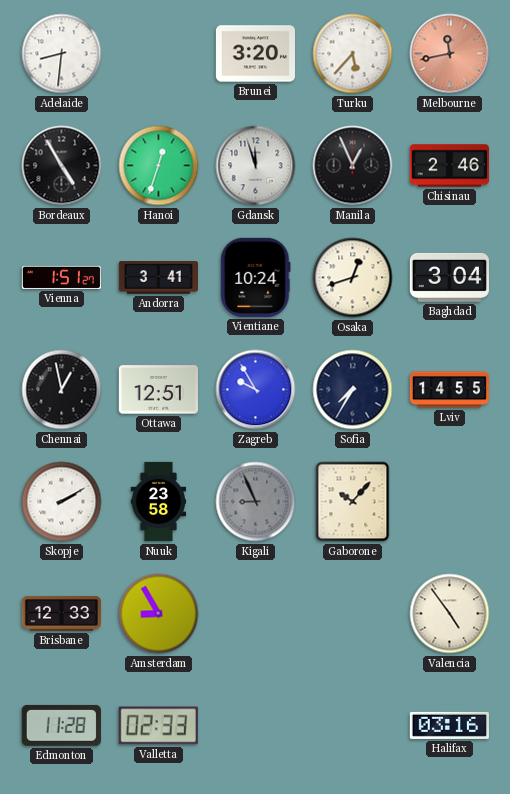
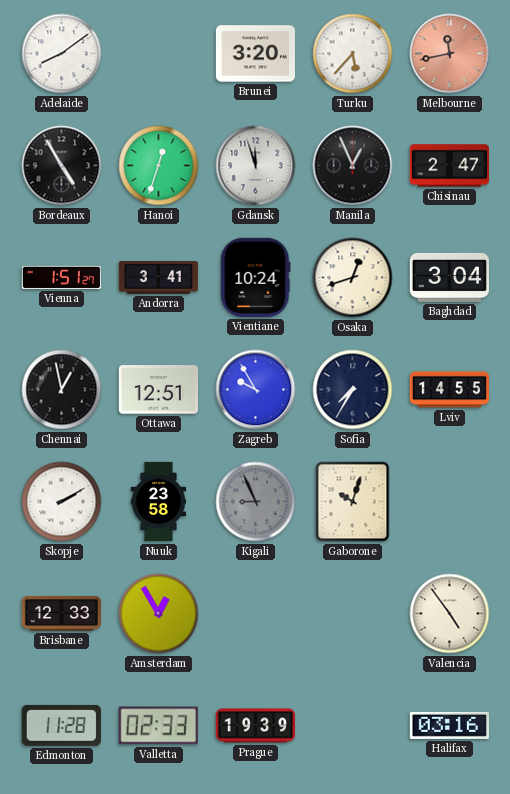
Adelaide: 8:31 -> 8:09 (62, 54)
Chisinau: 2:46 -> 2:47 (449, 166)
Gaborone: 10:07 -> 10:03 (353, 502)
Amsterdam: 8:55 -> 12:55 (159, 614)
Prague: none -> 19:39 (255, 726)
